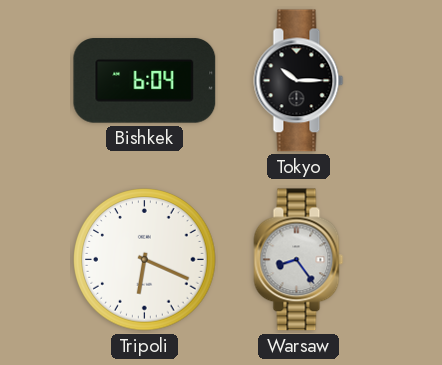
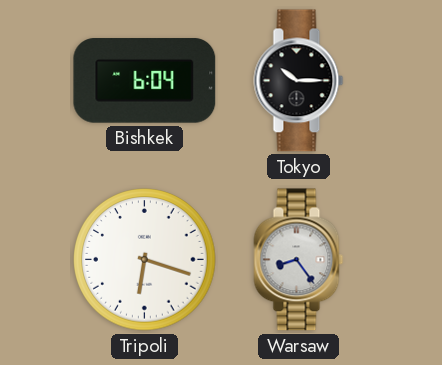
Tripoli: 6:19 -> 6:18 (145, 260)
